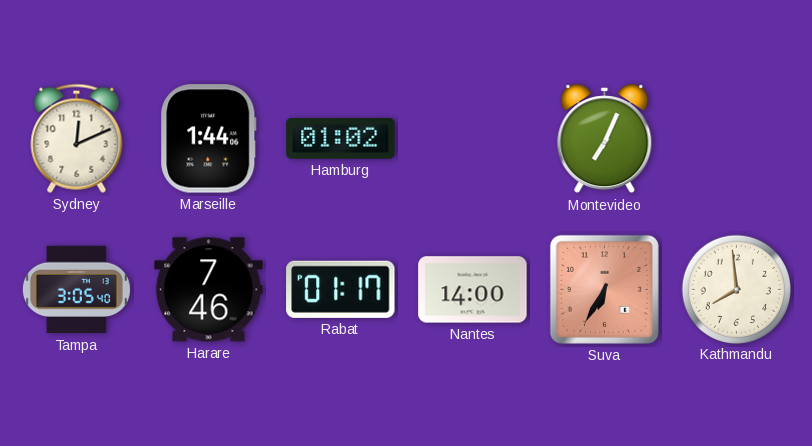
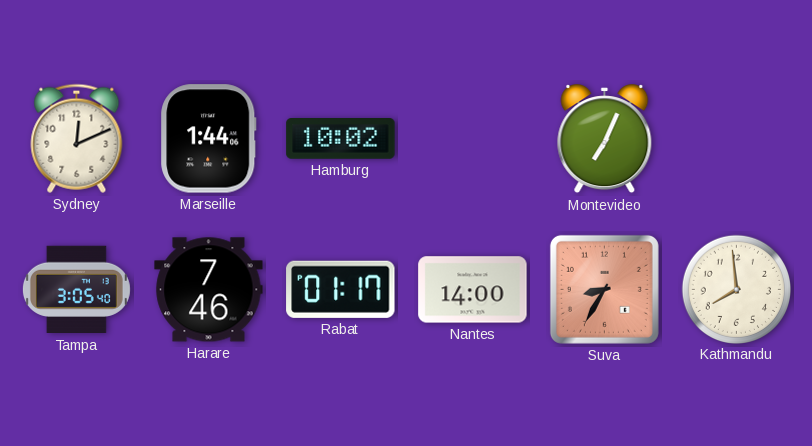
Hamburg: 01:02 -> 10:02 (341, 139)
Suva: 6:35 -> 8:35 (604, 289)
